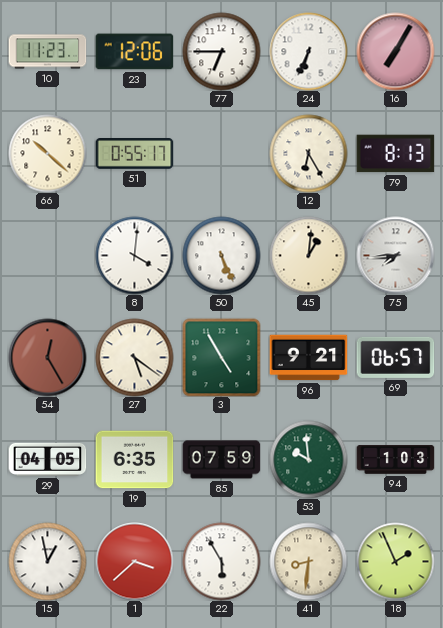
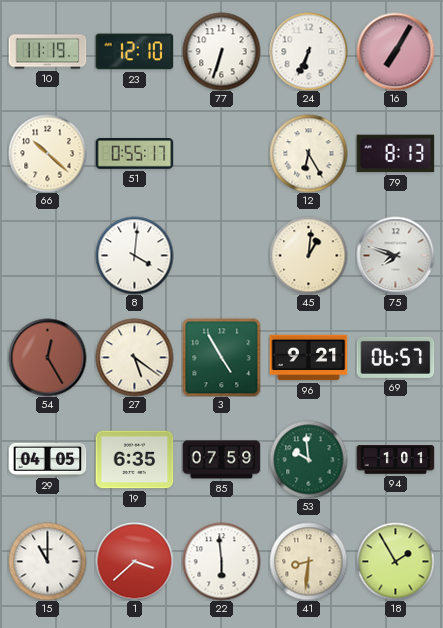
10: 11:23 -> 11:19 (47, 52)
23: 12:06 -> 12:10 (134, 52)
77: 6:45 -> 6:33 (221, 51)
50: 5:26 -> none (221, 255)
75: 7:44 -> 7:48 (395, 255)
94: 1:03 -> 1:01 (395, 460)
15: 12:58 -> 11:00 (47, 561)
22: 5:55 -> 5:59 (221, 561)
18: 1:56 -> 1:55 (395, 561)
